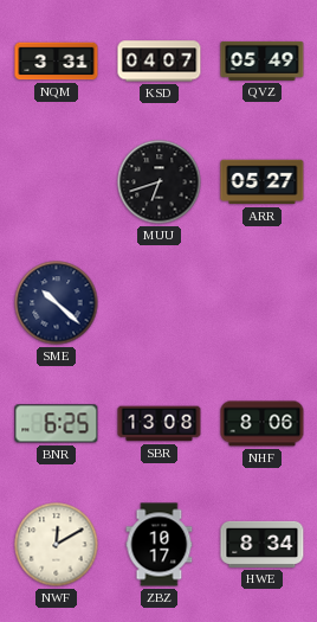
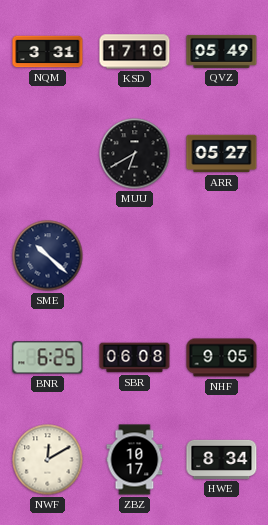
KSD: 04:07 -> 17:10 (135, 52)
MUU: 6:42 -> 6:40 (135, 154)
SBR: 13:08 -> 06:08 (135, 358)
NHF: 8:06 -> 9:05 (222, 358)
